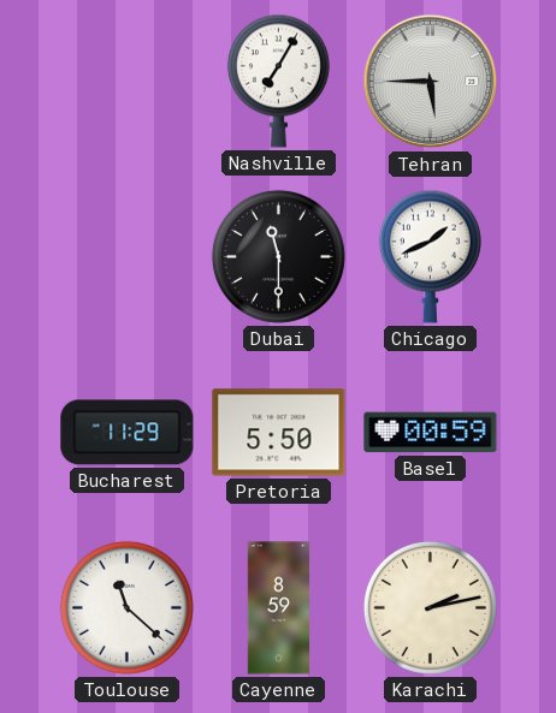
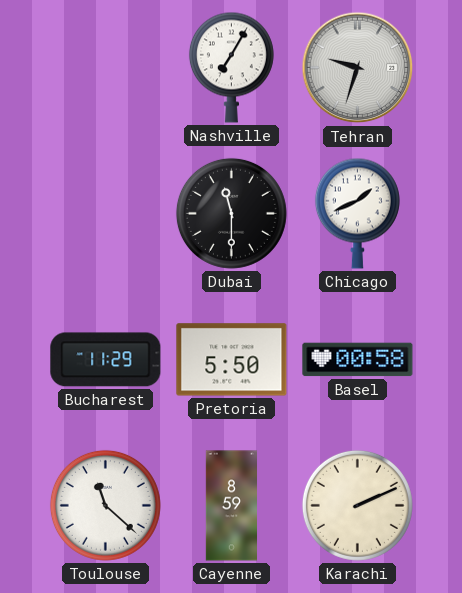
Tehran: 5:45 -> 9:33 (358, 68)
Basel: 00:59 -> 00:58 (358, 360)
Karachi: 2:13 -> 2:11 (357, 505)
